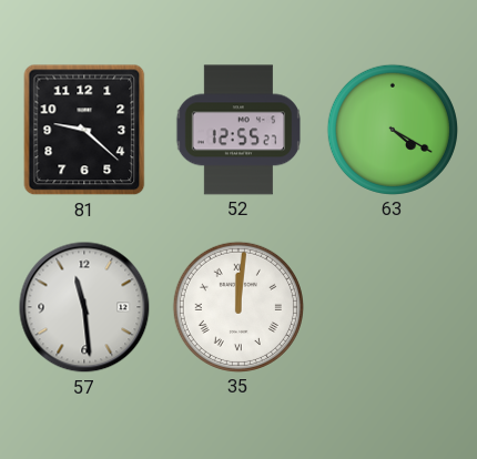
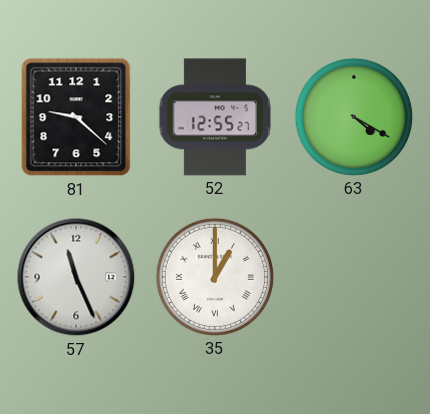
57: 11:29 -> 11:26 (76, 277)
35: 12:01 -> 1:00 (215, 277)
